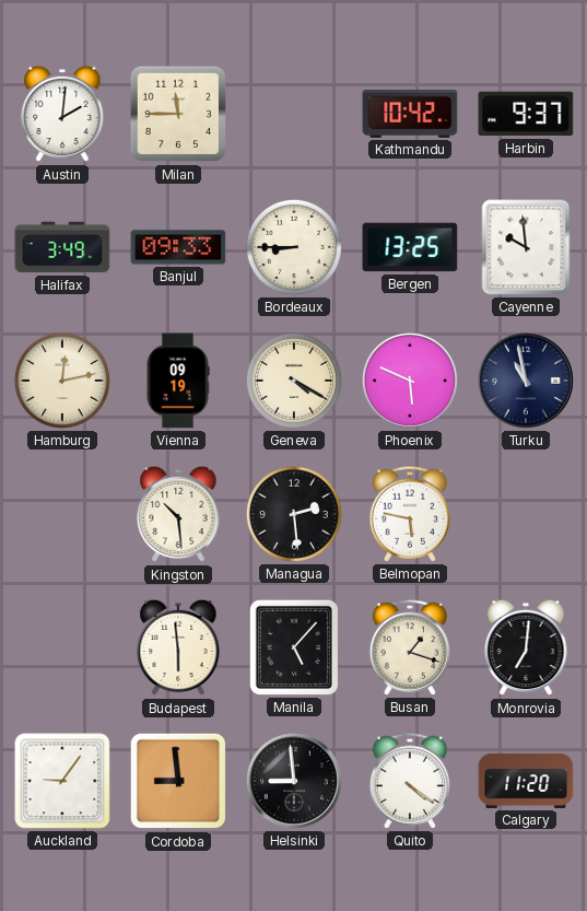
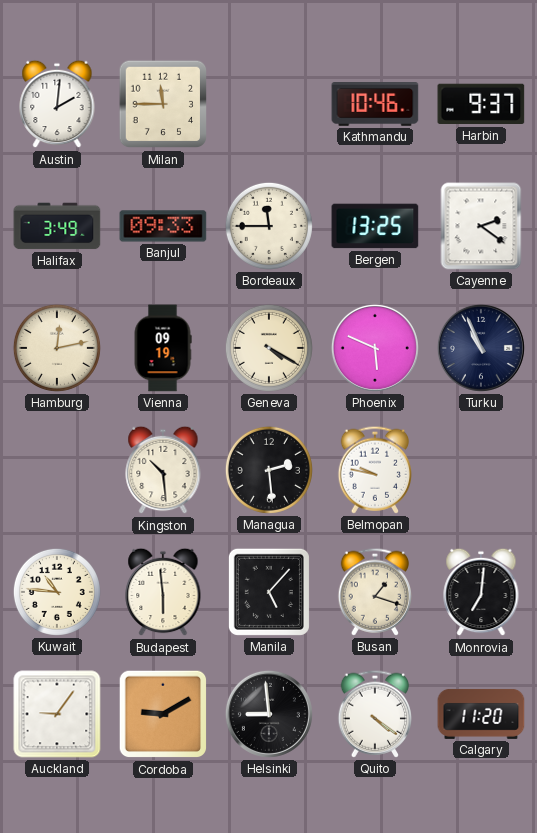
Kathmandu: 10:42 -> 10:46 (375, 105)
Bordeaux: 8:45 -> 11:45 (269, 226)
Cayenne: 9:59 -> 2:21 (481, 226)
Turku: 10:58 -> 10:56 (481, 348)
Belmopan: 5:47 -> 9:47 (375, 470)
Kuwait: none -> 10:46 (57, 592)
Cordoba: 8:59 -> 9:10 (163, 714)
